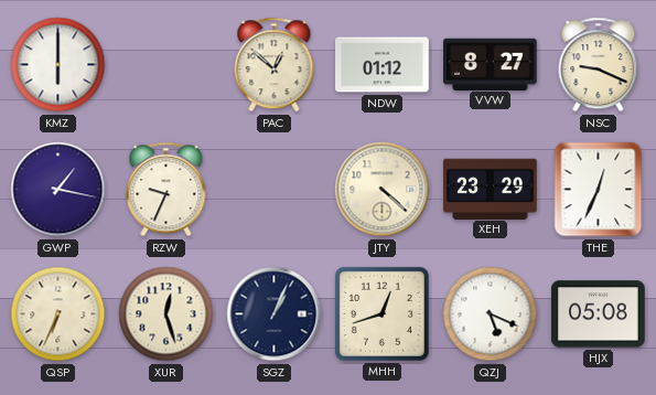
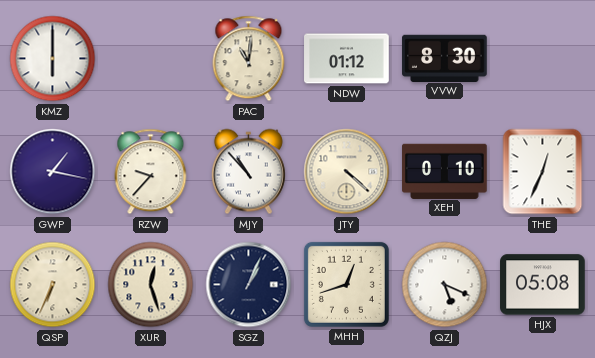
PAC: 12:52 -> 11:01 (249, 59)
VVW: 8:27 -> 8:30 (445, 58)
NSC: 9:19 -> none (599, 65)
RZW: 9:34 -> 9:37 (151, 172)
MJY: none -> 10:53 (248, 172)
XEH: 23:29 -> 0:10 (445, 171)
